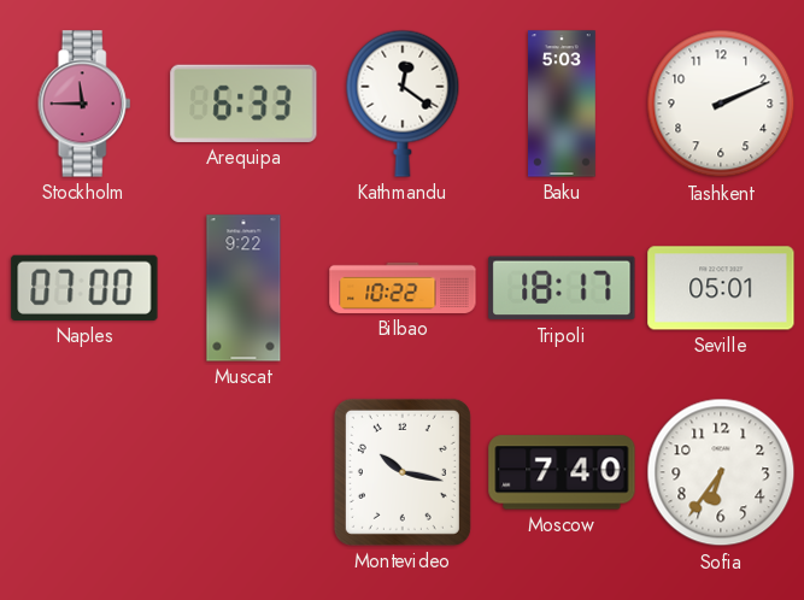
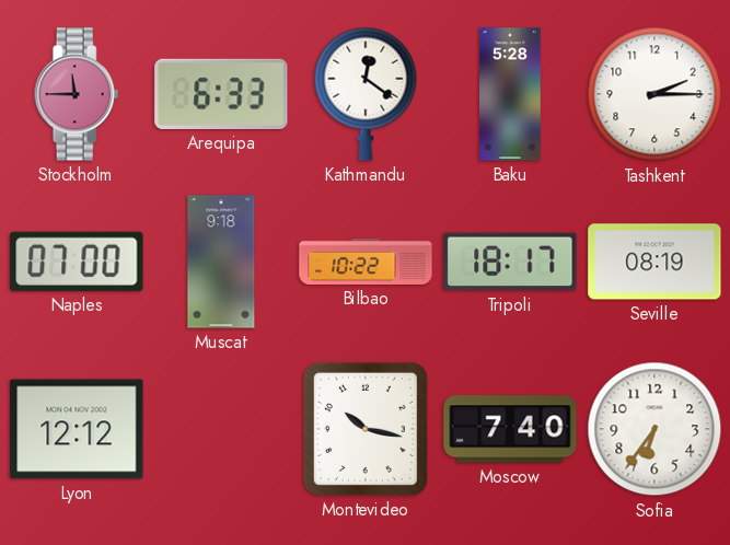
Baku: 5:03 -> 5:28 (511, 94)
Tashkent: 2:11 -> 2:15 (654, 94)
Muscat: 9:22 -> 9:18 (221, 262)
Seville: 05:01 -> 08:19 (654, 262)
Lyon: none -> 12:12 (77, 429)
